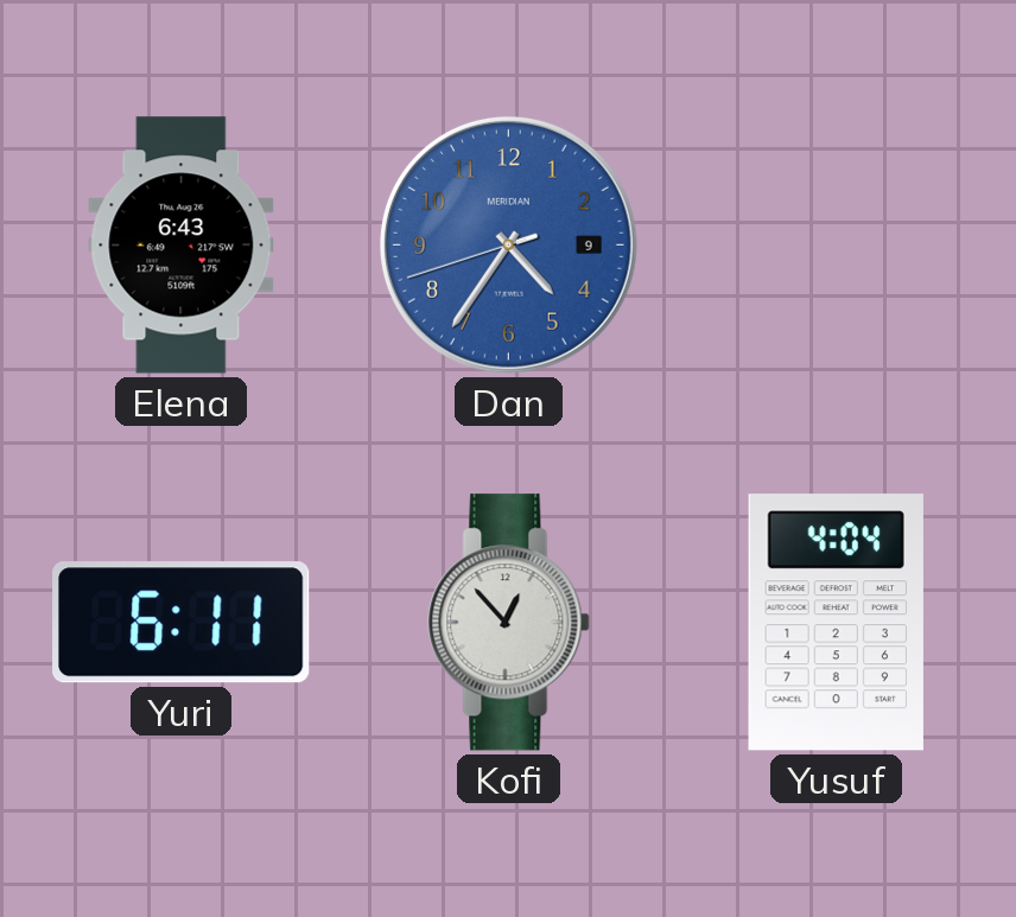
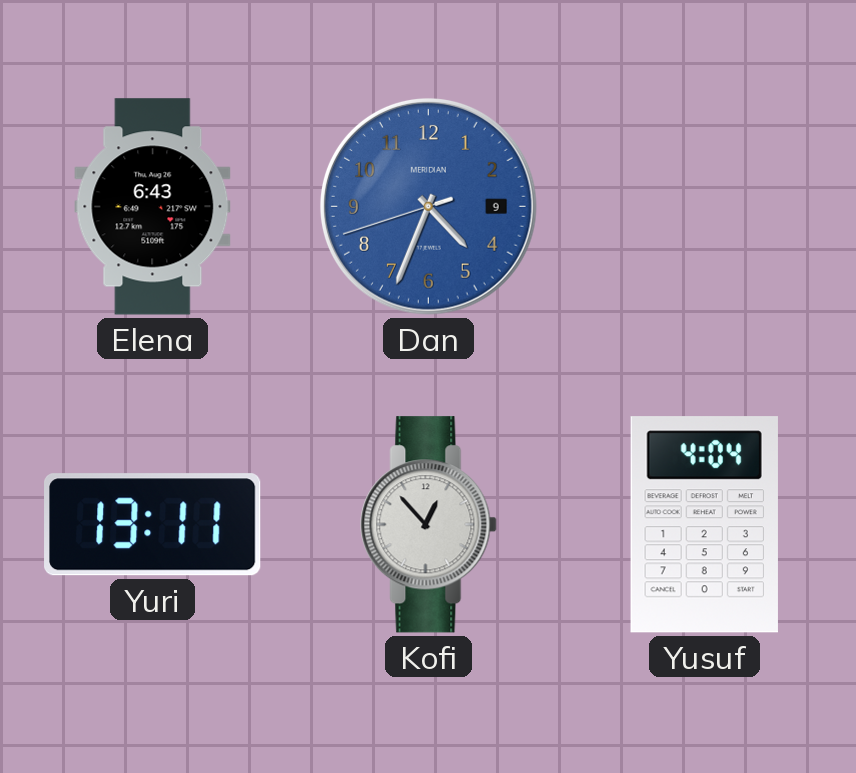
Dan: 4:35 -> 4:33 (428, 206)
Yuri: 6:11 -> 13:11 (153, 525)
